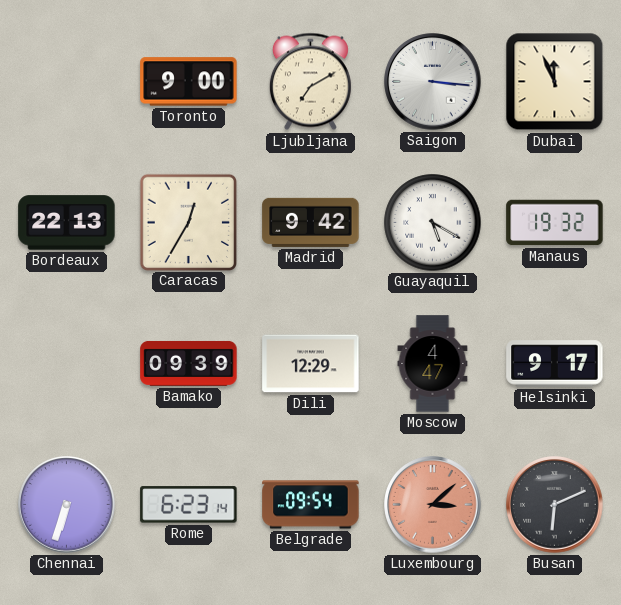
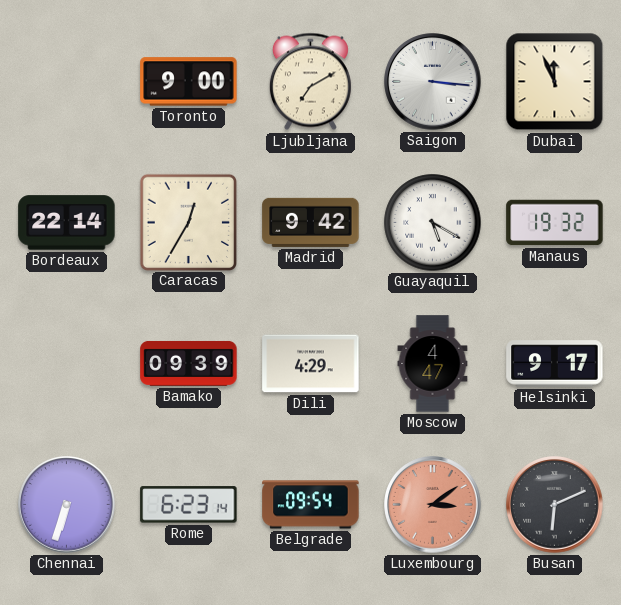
Bordeaux: 22:13 -> 22:14 (67, 223)
Dili: 12:29 -> 4:29 (311, 364)
Luxembourg: 3:08 -> 3:09 (433, 505)
